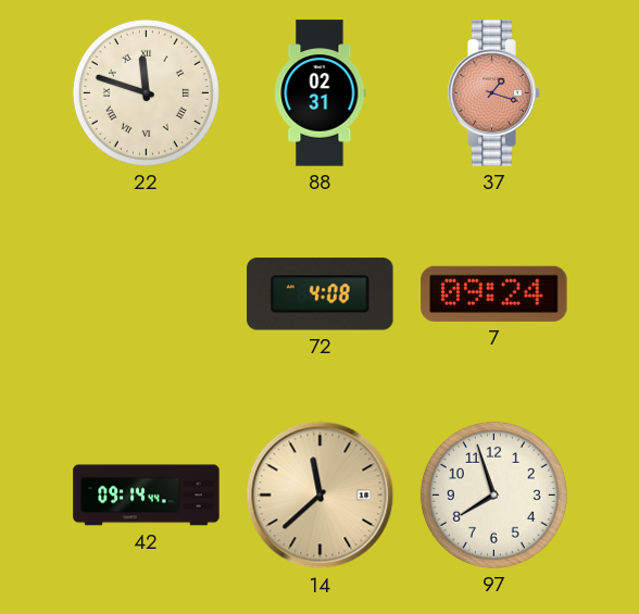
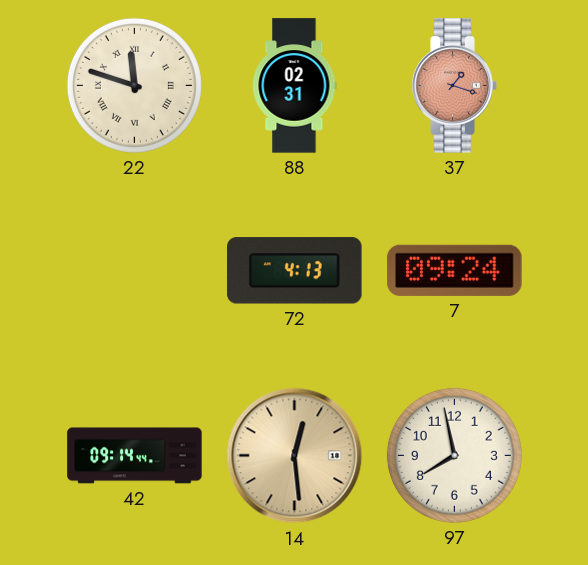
72: 4:08 -> 4:13 (295, 271)
14: 11:38 -> 12:29 (295, 456)
97: 7:57 -> 7:58 (454, 455)
